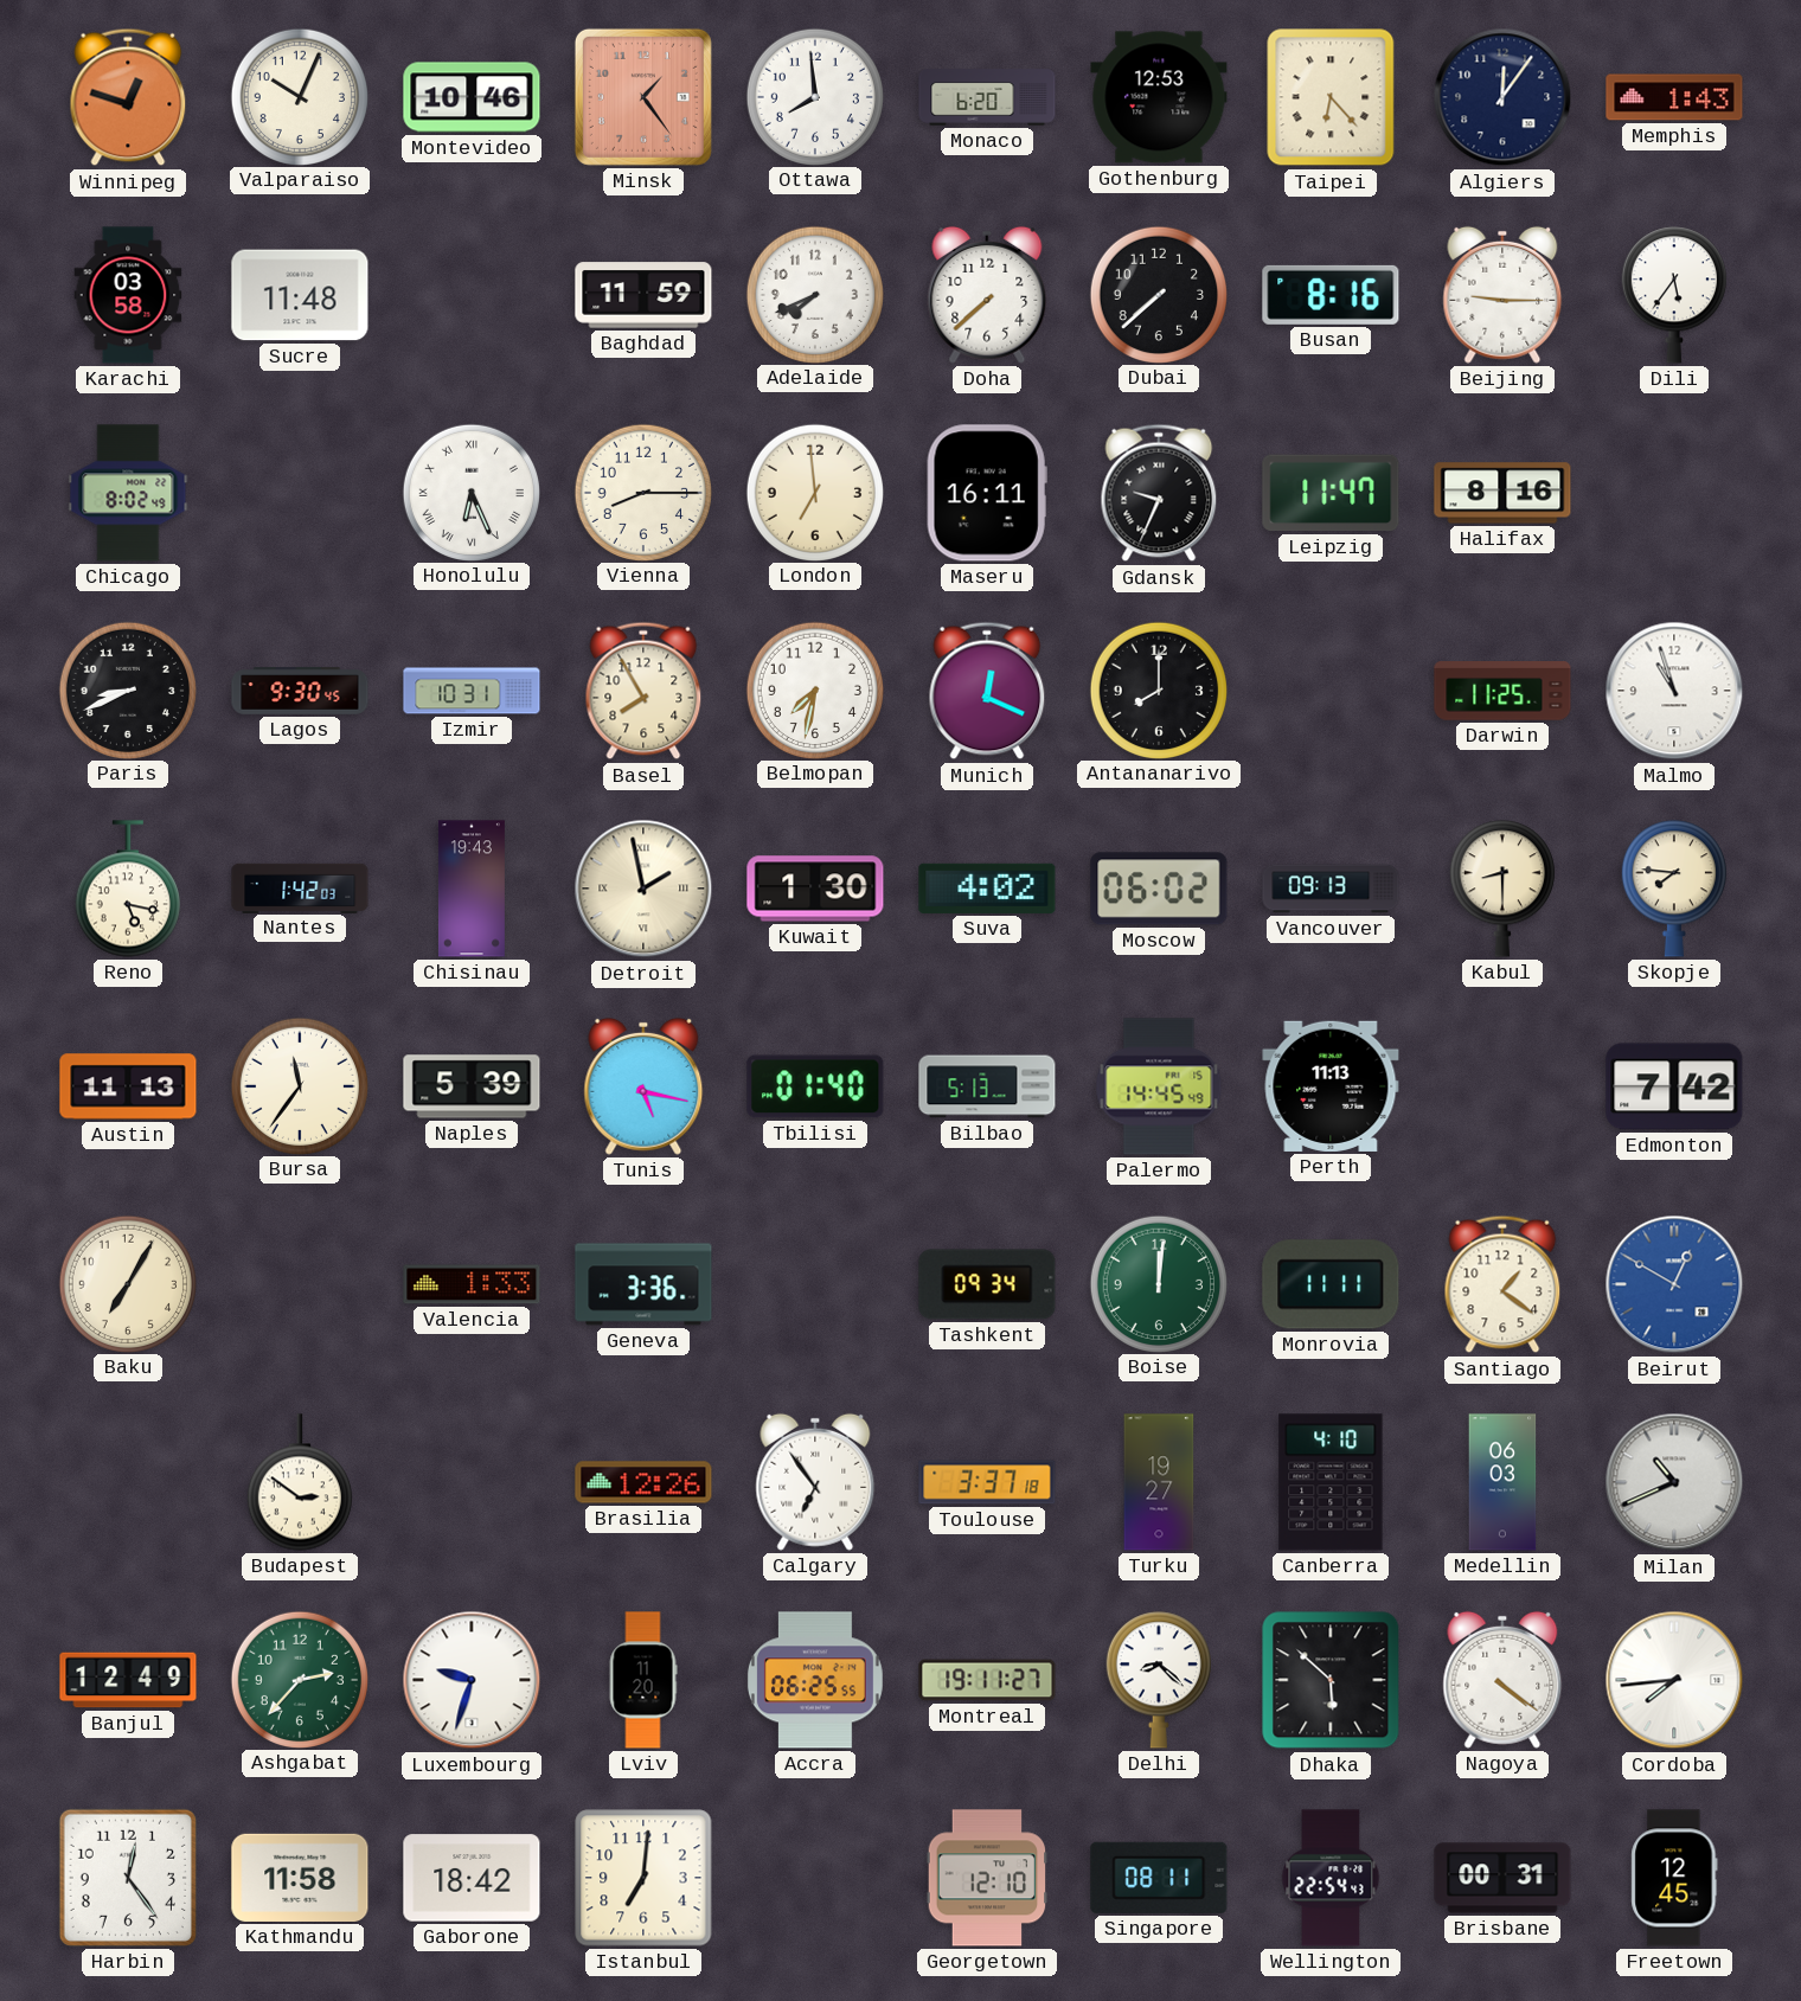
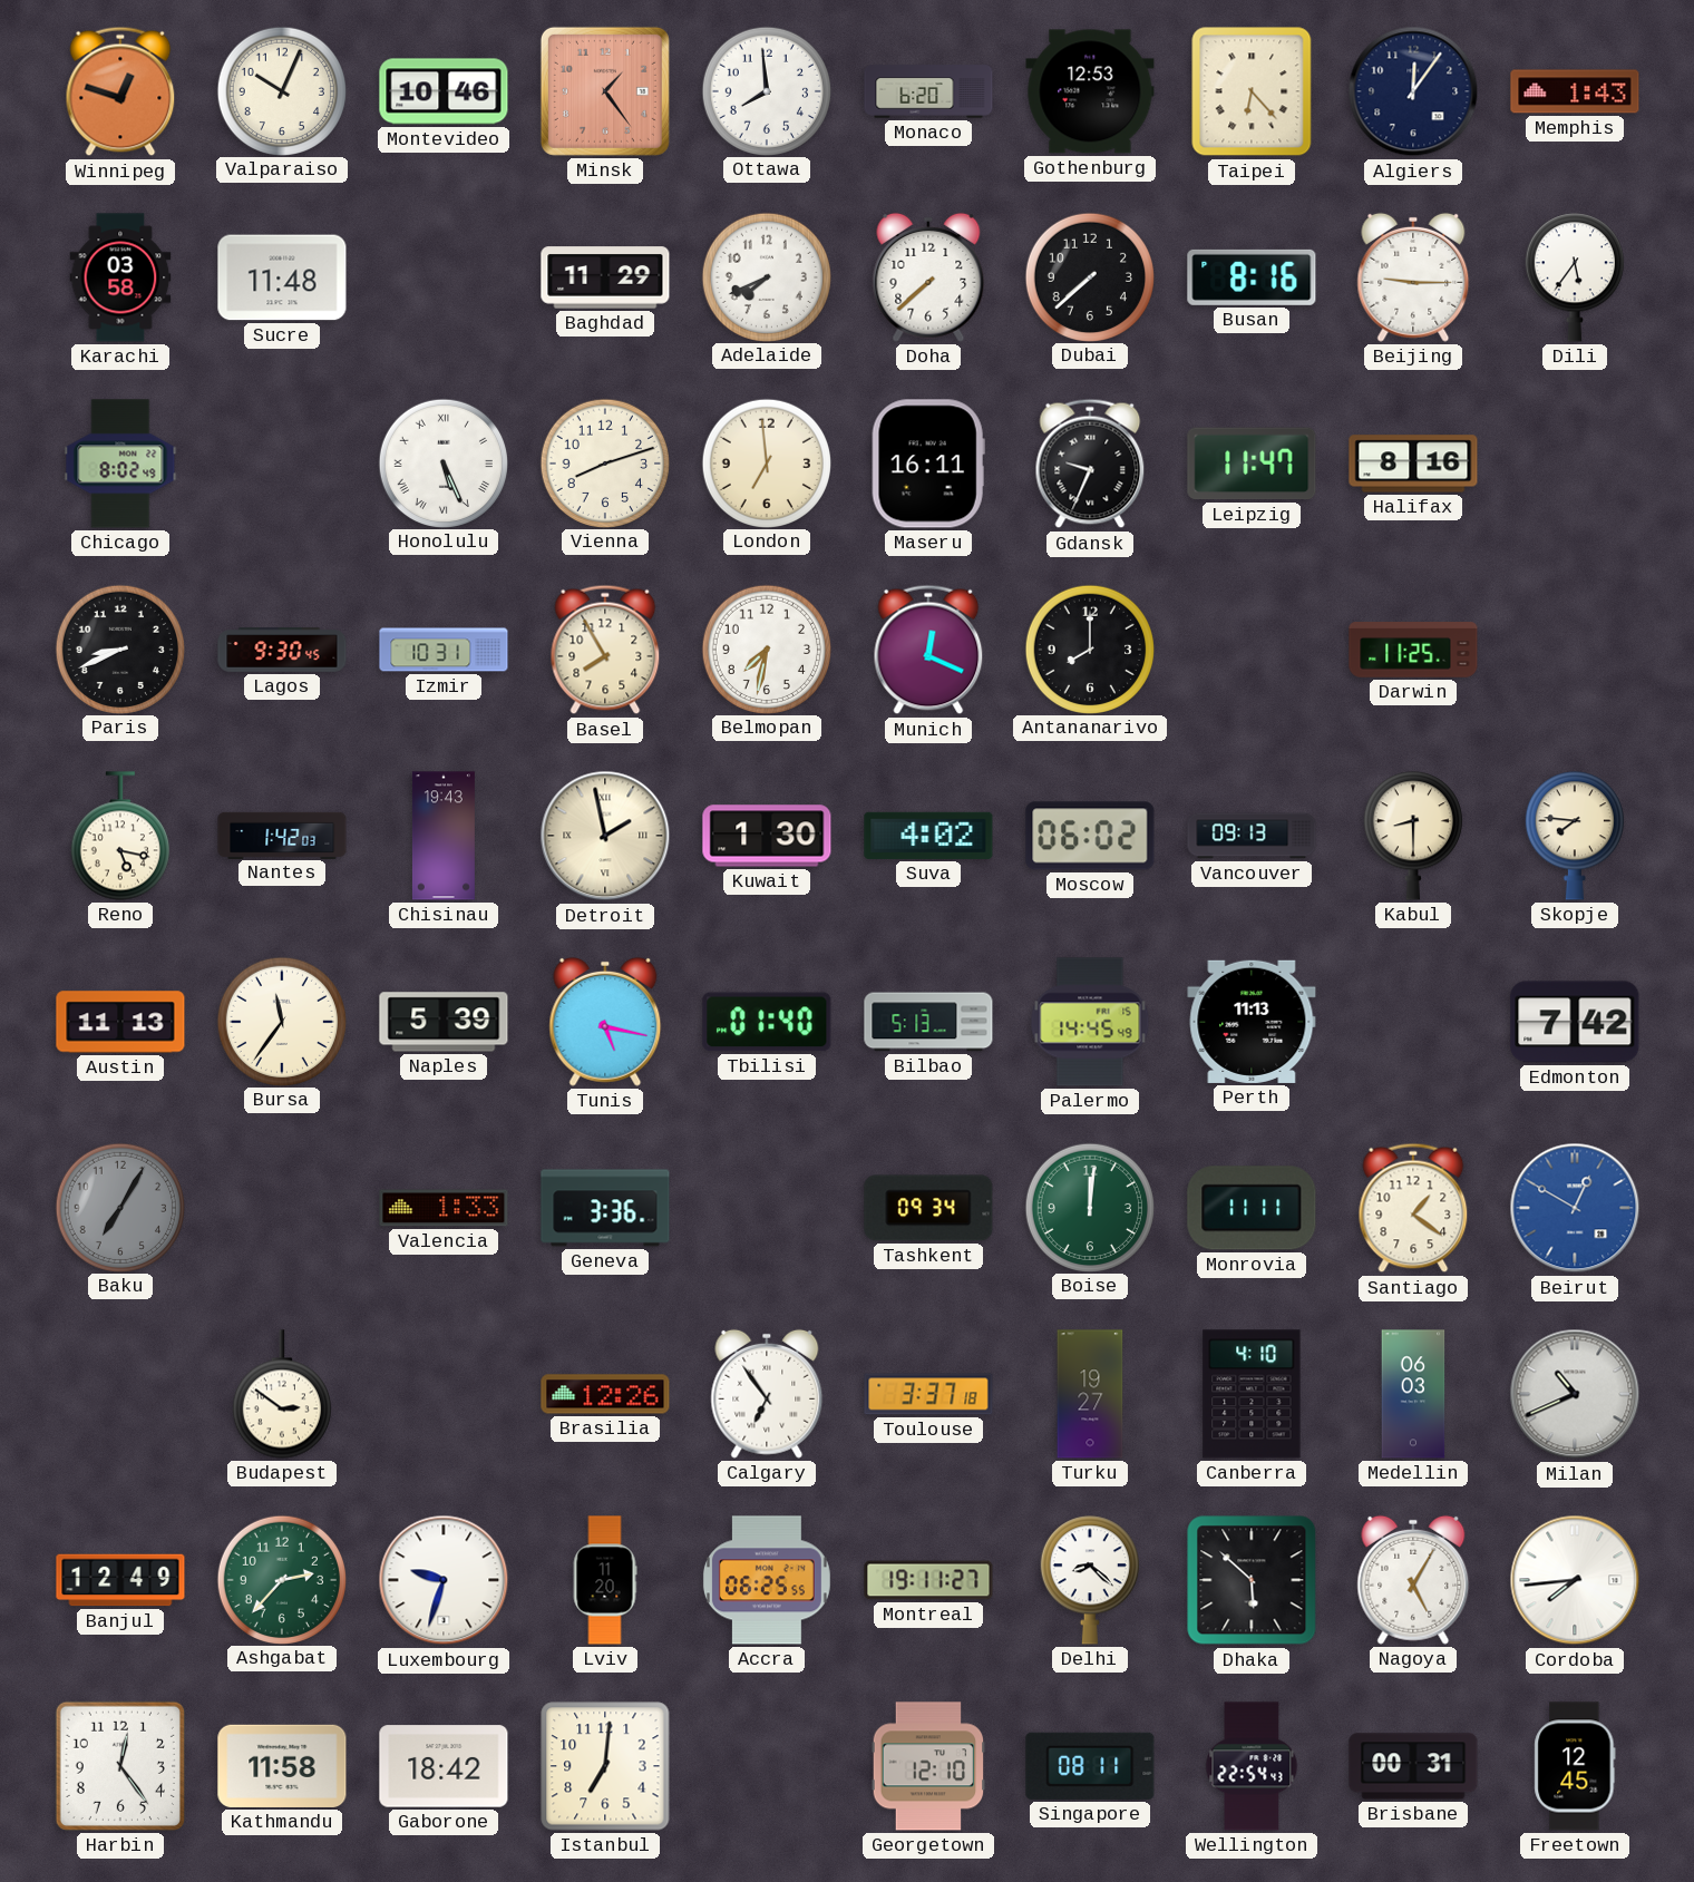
Baghdad: 11:59 -> 11:29 (605, 277)
Honolulu: 6:26 -> 5:26 (442, 462)
Vienna: 8:15 -> 8:12 (604, 462)
Malmo: 10:57 -> none (1674, 691)
Baku dial: cream -> grey (119, 1207)
Nagoya: 4:21 -> 5:05 (1413, 1580)
